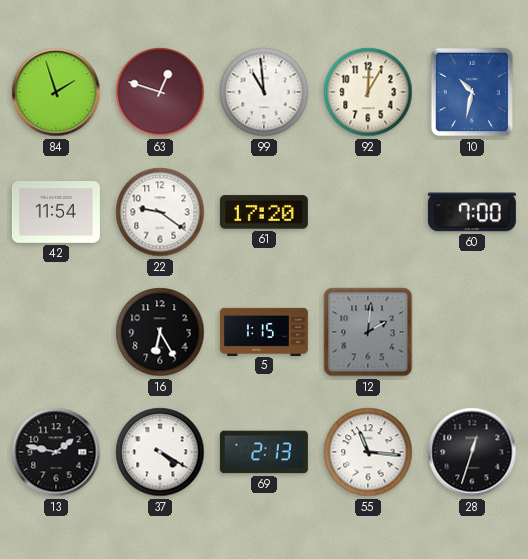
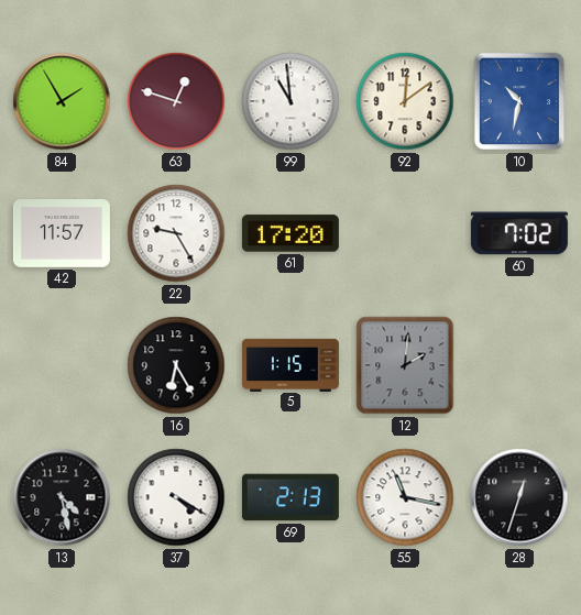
84: 1:57 -> 1:55 (62, 101)
92: 12:05 -> 12:09 (405, 101)
42: 11:54 -> 11:57 (62, 234)
22: 9:21 -> 9:25 (176, 233)
60: 7:00 -> 7:02 (519, 233)
13: 1:47 -> 4:28 (62, 497)
55: 11:16 -> 11:17 (405, 497)
